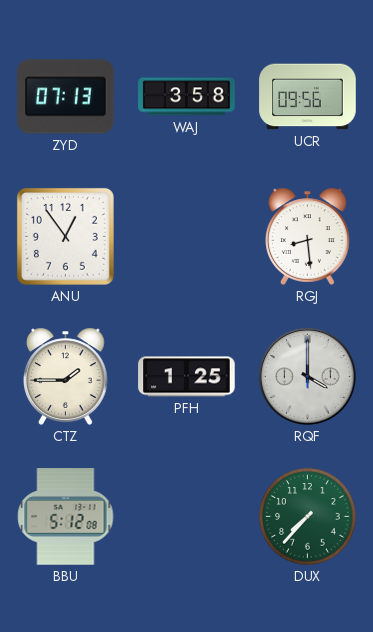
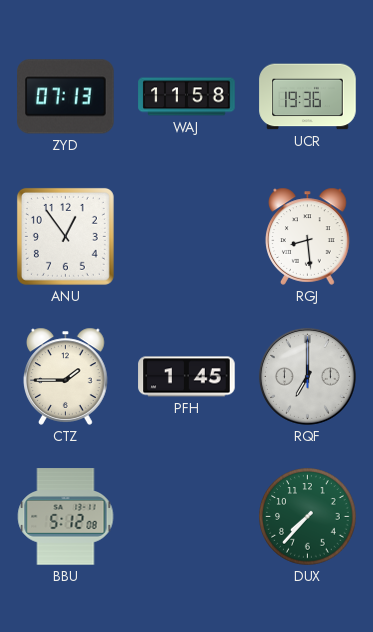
WAJ: 3:58 -> 11:58 (187, 97)
UCR: 09:56 -> 19:36 (308, 97)
PFH: 1:25 -> 1:45 (187, 377)
RQF: 4:00 -> 7:00 (307, 376)
